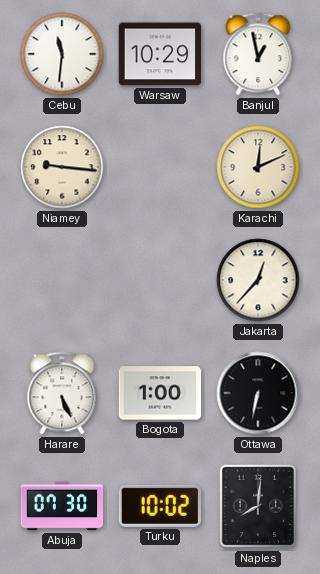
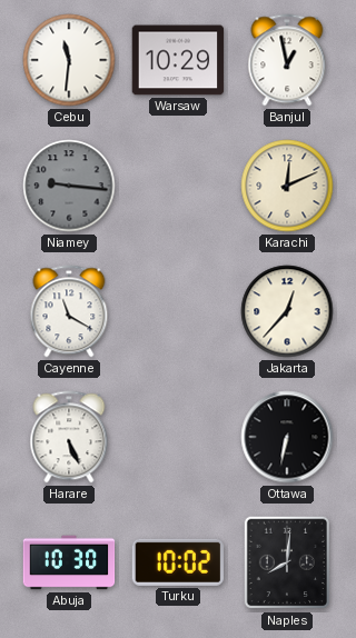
Niamey dial: cream -> grey (69, 186)
Cayenne: none -> 11:20 (69, 311)
Bogota: 1:00 -> none (160, 393)
Abuja: 07:30 -> 10:30 (69, 562)
